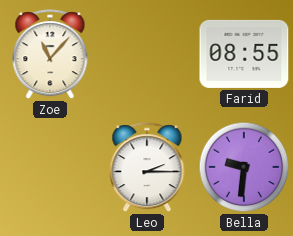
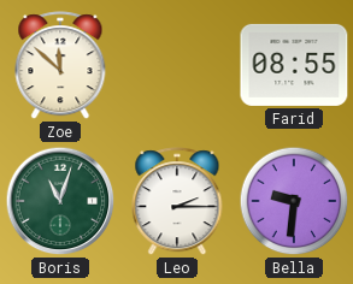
Zoe: 11:07 -> 11:52 (60, 66)
Boris: none -> 11:03 (60, 201)
